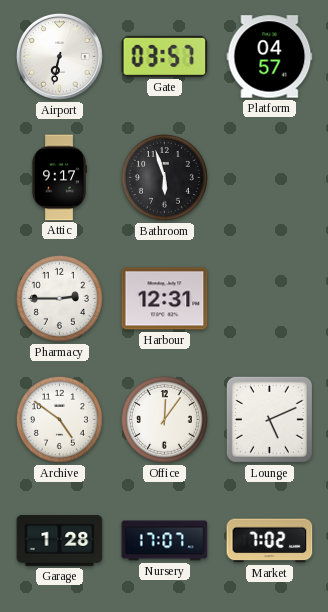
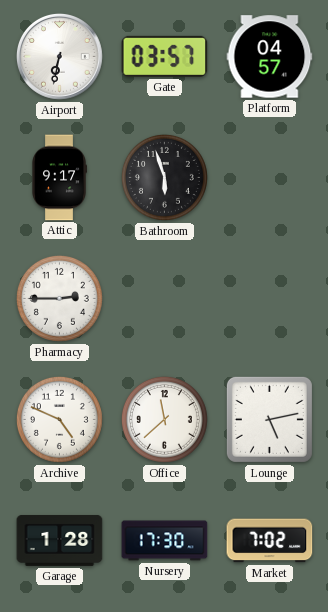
Harbour: 12:31 -> none (165, 299)
Archive: 4:51 -> 4:49 (59, 419)
Office: 12:06 -> 11:38 (164, 419)
Lounge: 5:11 -> 5:13 (269, 419)
Nursery: 17:07 -> 17:30 (165, 541)
